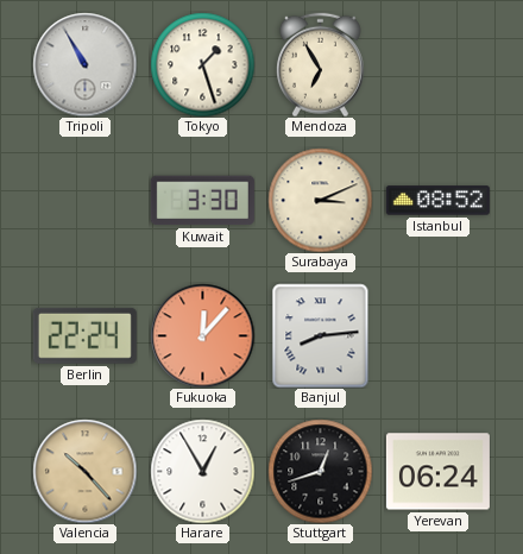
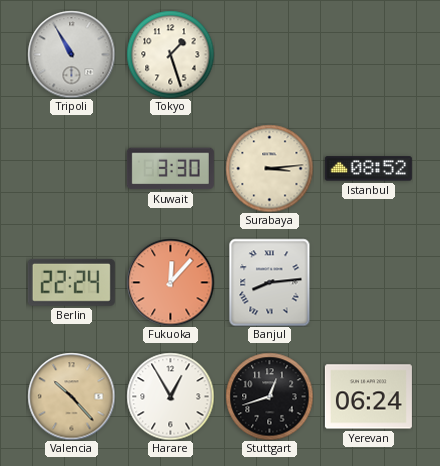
Mendoza: 6:55 -> none (320, 64)
Surabaya: 3:11 -> 3:14 (269, 168)
